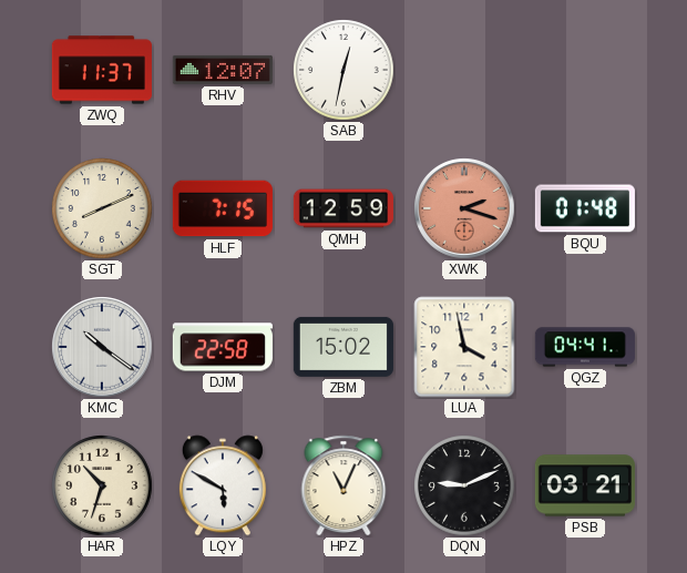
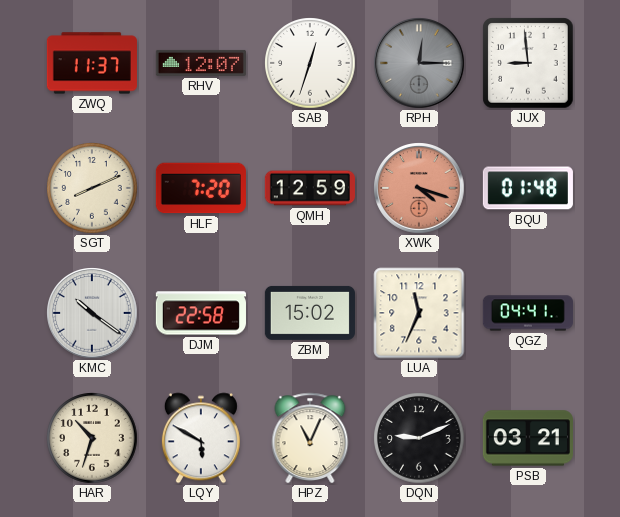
SAB: 12:32 -> 12:33 (310, 63)
RPH: none -> 12:15 (419, 63)
JUX: none -> 8:59 (528, 63)
HLF: 7:15 -> 7:20 (201, 188)
XWK: 2:18 -> 4:18 (419, 188)
LUA: 3:58 -> 11:34 (419, 313)
